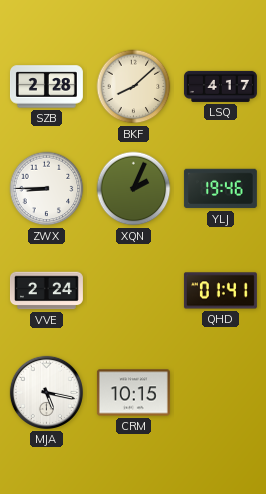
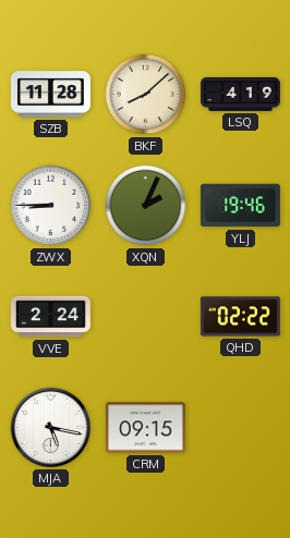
SZB: 2:28 -> 11:28 (50, 95)
LSQ: 4:17 -> 4:19 (240, 94)
QHD: 01:41 -> 02:22 (240, 317)
CRM: 10:15 -> 09:15 (145, 428)
